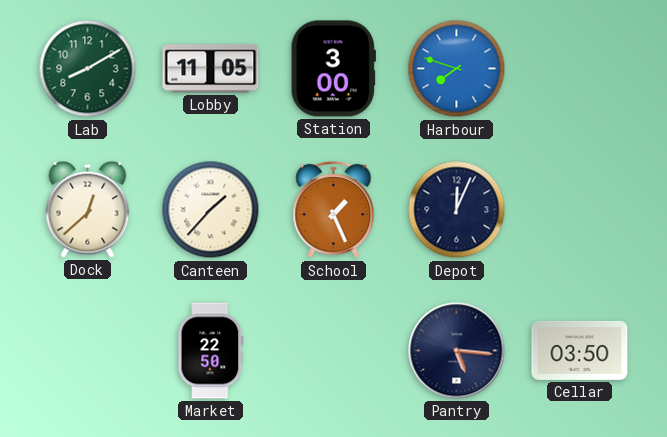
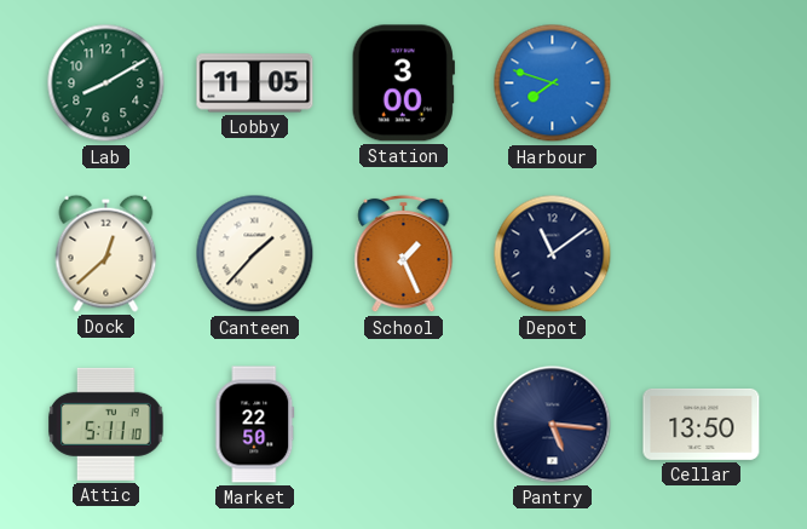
Depot: 12:04 -> 11:09 (553, 254)
Attic: none -> 5:11 (106, 424)
Cellar: 03:50 -> 13:50 (702, 424)
